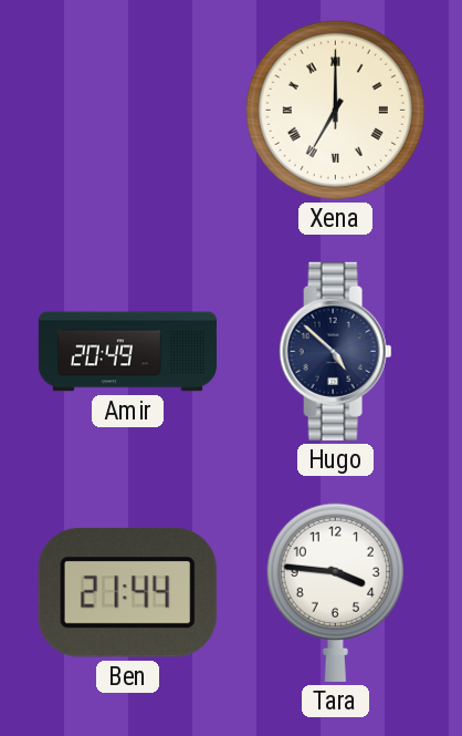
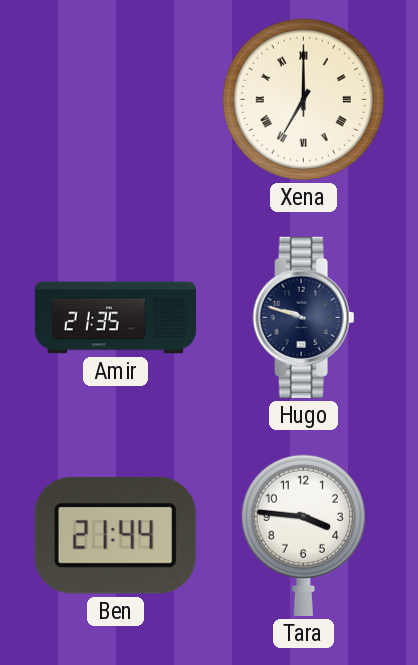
Amir: 20:49 -> 21:35 (115, 318)
Hugo: 4:52 -> 9:48 (304, 317)
